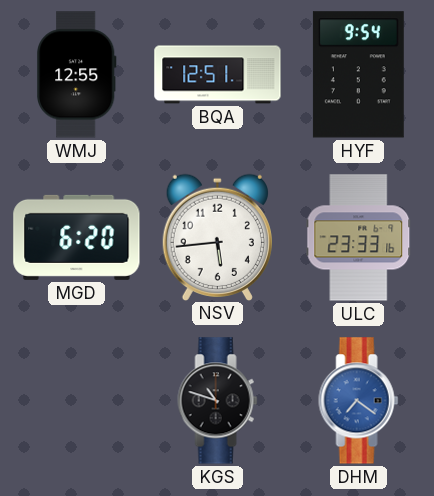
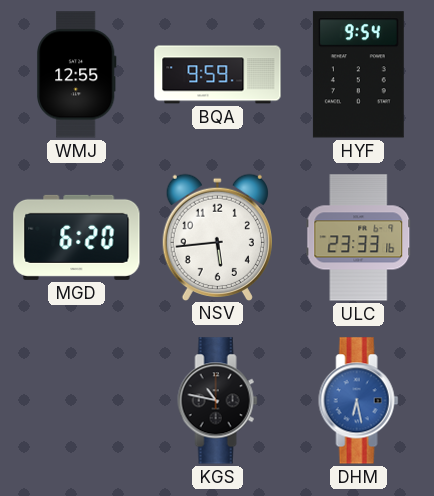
BQA: 12:51 -> 9:59 (218, 75)
KGS: 10:48 -> 10:47 (218, 401)
DHM: 7:21 -> 6:28 (359, 401)
